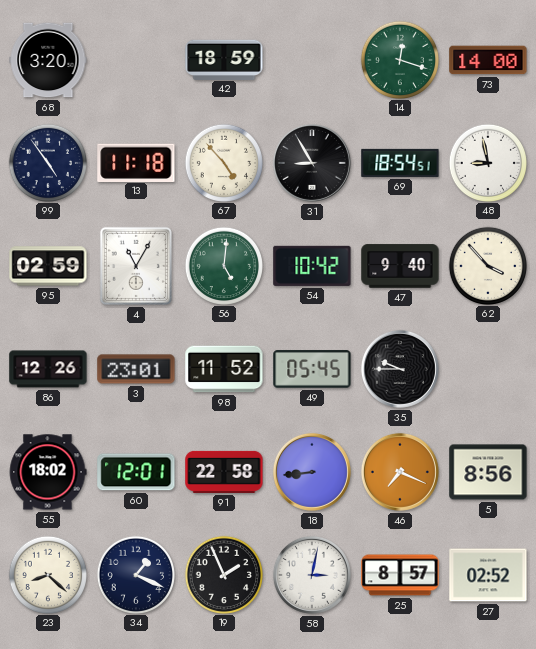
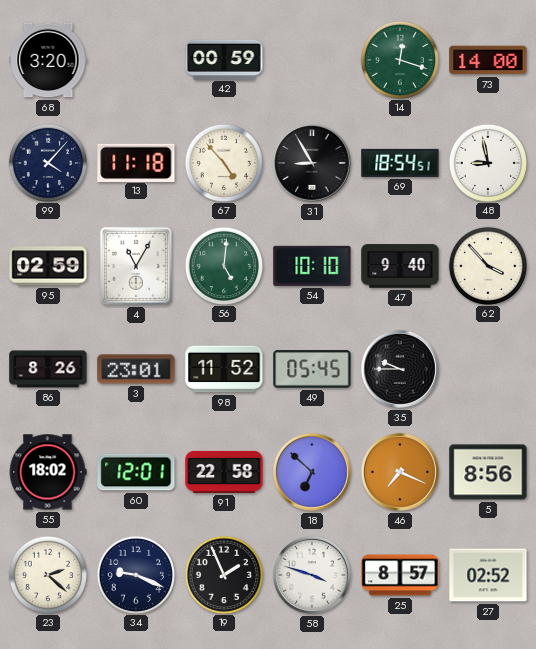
42: 18:59 -> 00:59 (224, 59)
99: 4:54 -> 4:07 (47, 162)
54: 10:42 -> 10:10 (312, 266)
86: 12:26 -> 8:26 (48, 369)
18: 8:44 -> 6:52 (312, 472)
23: 8:22 -> 2:22 (47, 574)
34: 1:19 -> 9:19 (135, 574)
58: 3:02 -> 3:48 (312, 575)
